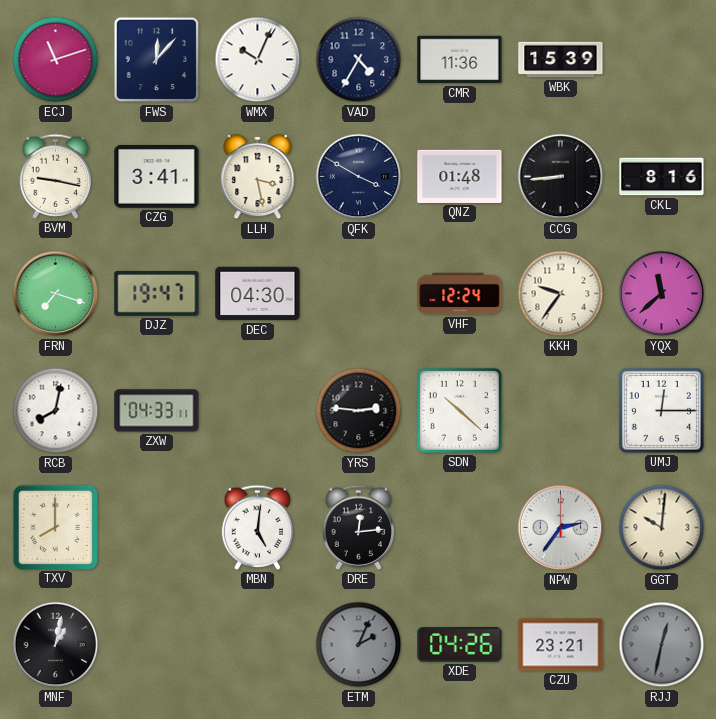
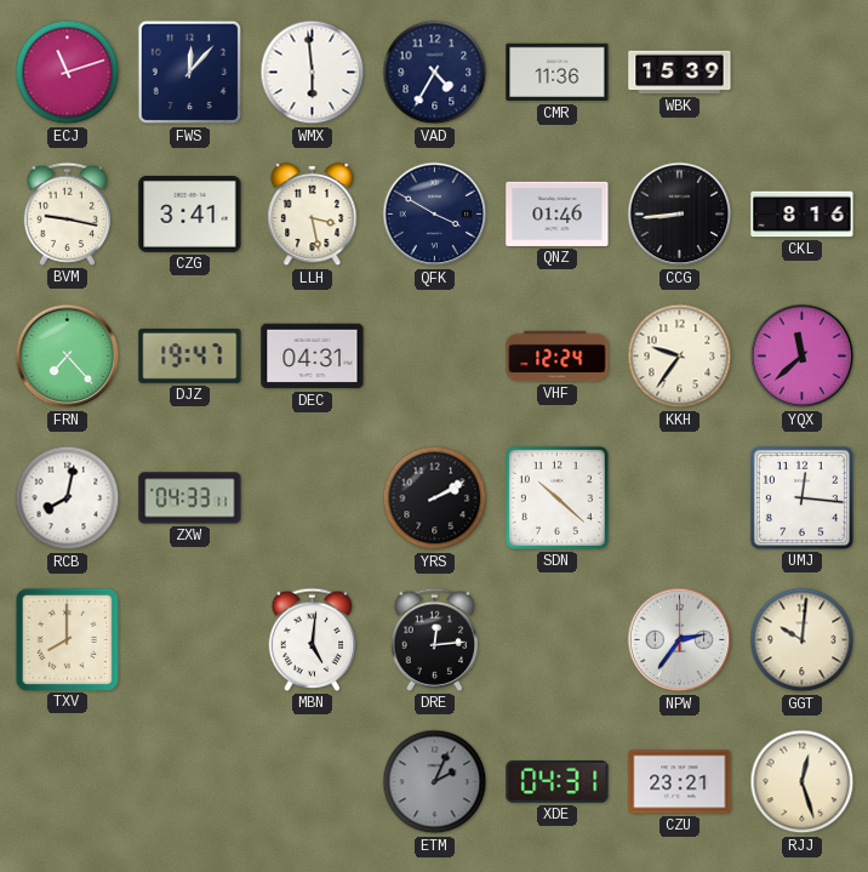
WMX: 10:04 -> 5:59 (313, 73)
QNZ: 01:48 -> 01:46 (558, 213)
FRN: 7:18 -> 7:23 (68, 357)
DEC: 04:30 -> 04:31 (313, 357)
YRS: 2:46 -> 2:10 (435, 498)
UMJ: 12:15 -> 12:16 (801, 497)
MNF: 1:02 -> none (56, 645)
XDE: 04:26 -> 04:31 (558, 782)
RJJ: 12:32 -> 12:27 (803, 782)
RJJ dial: grey -> cream (803, 782)
